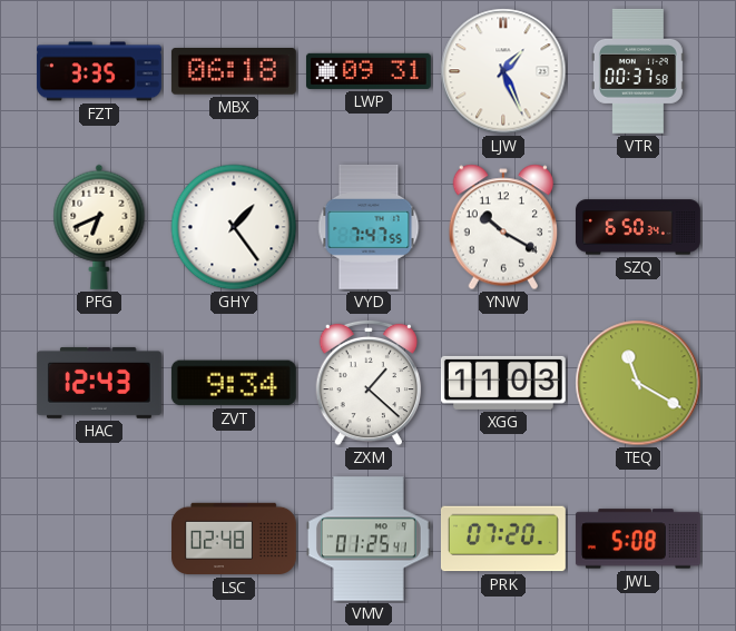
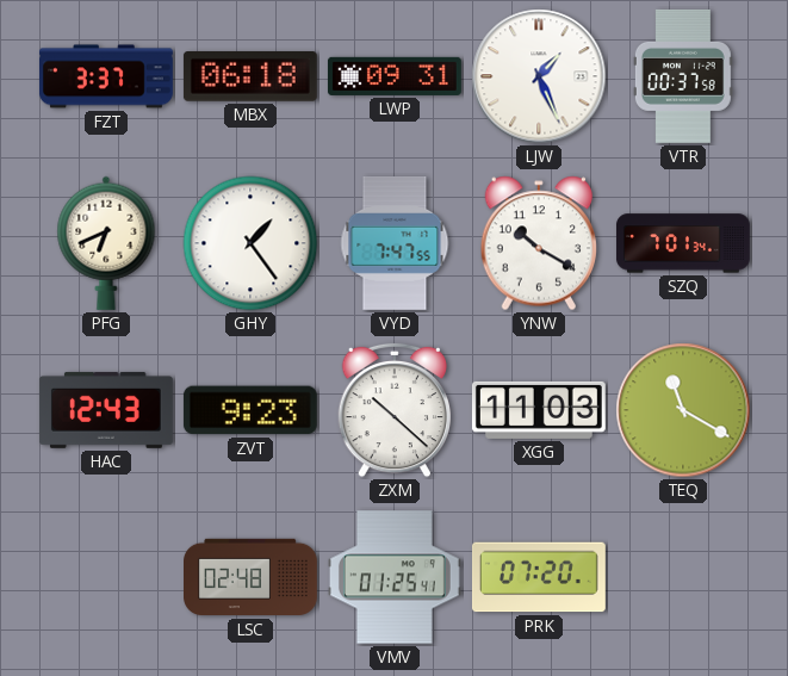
FZT: 3:35 -> 3:37 (106, 76)
SZQ: 6:50 -> 7:01 (683, 243)
ZVT: 9:34 -> 9:23 (250, 410)
ZXM: 1:22 -> 10:22 (395, 410)
JWL: 5:08 -> none (638, 539)
